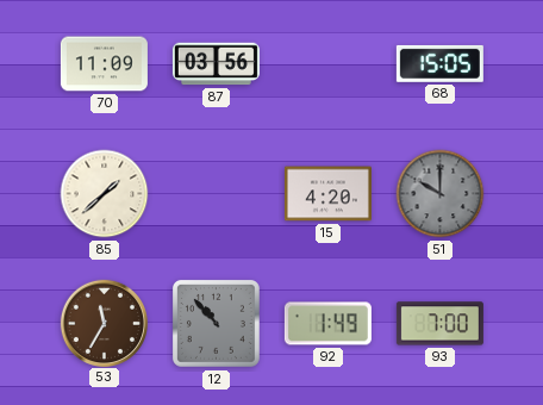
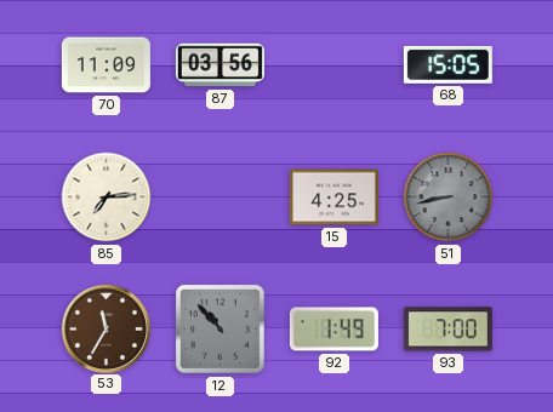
85: 1:38 -> 7:14 (107, 198)
15: 4:20 -> 4:25 (333, 198)
51: 10:00 -> 8:43 (449, 198)
